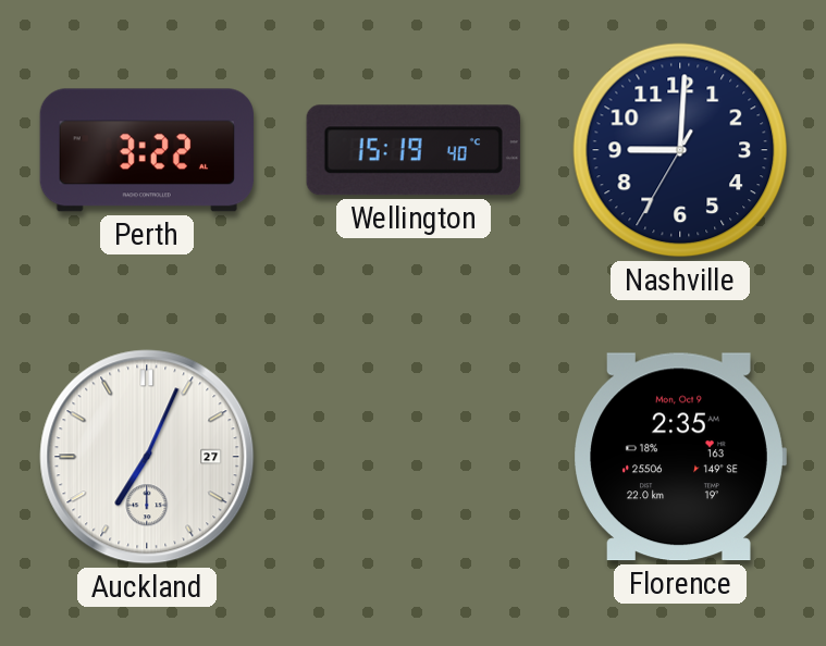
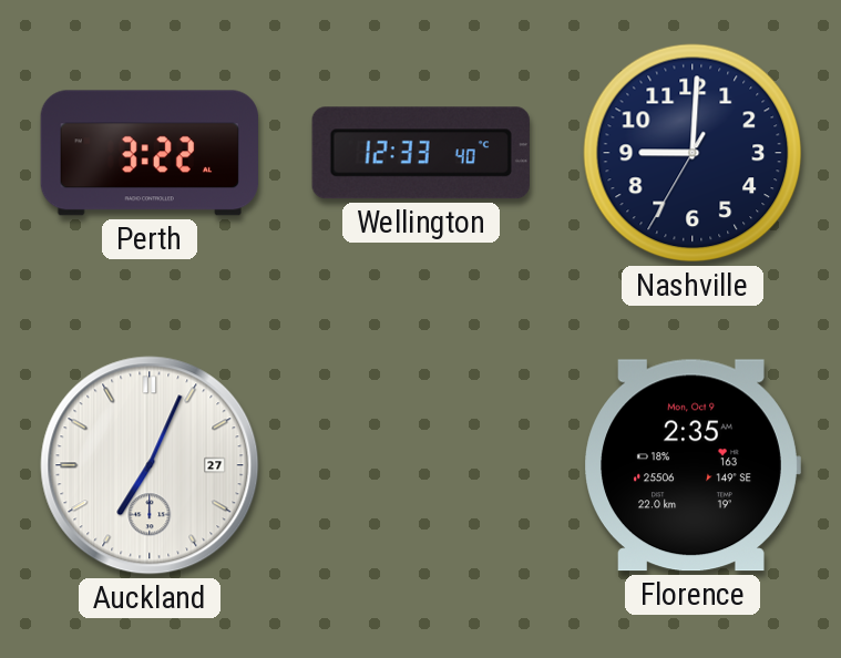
Wellington: 15:19 -> 12:33 (421, 153)
